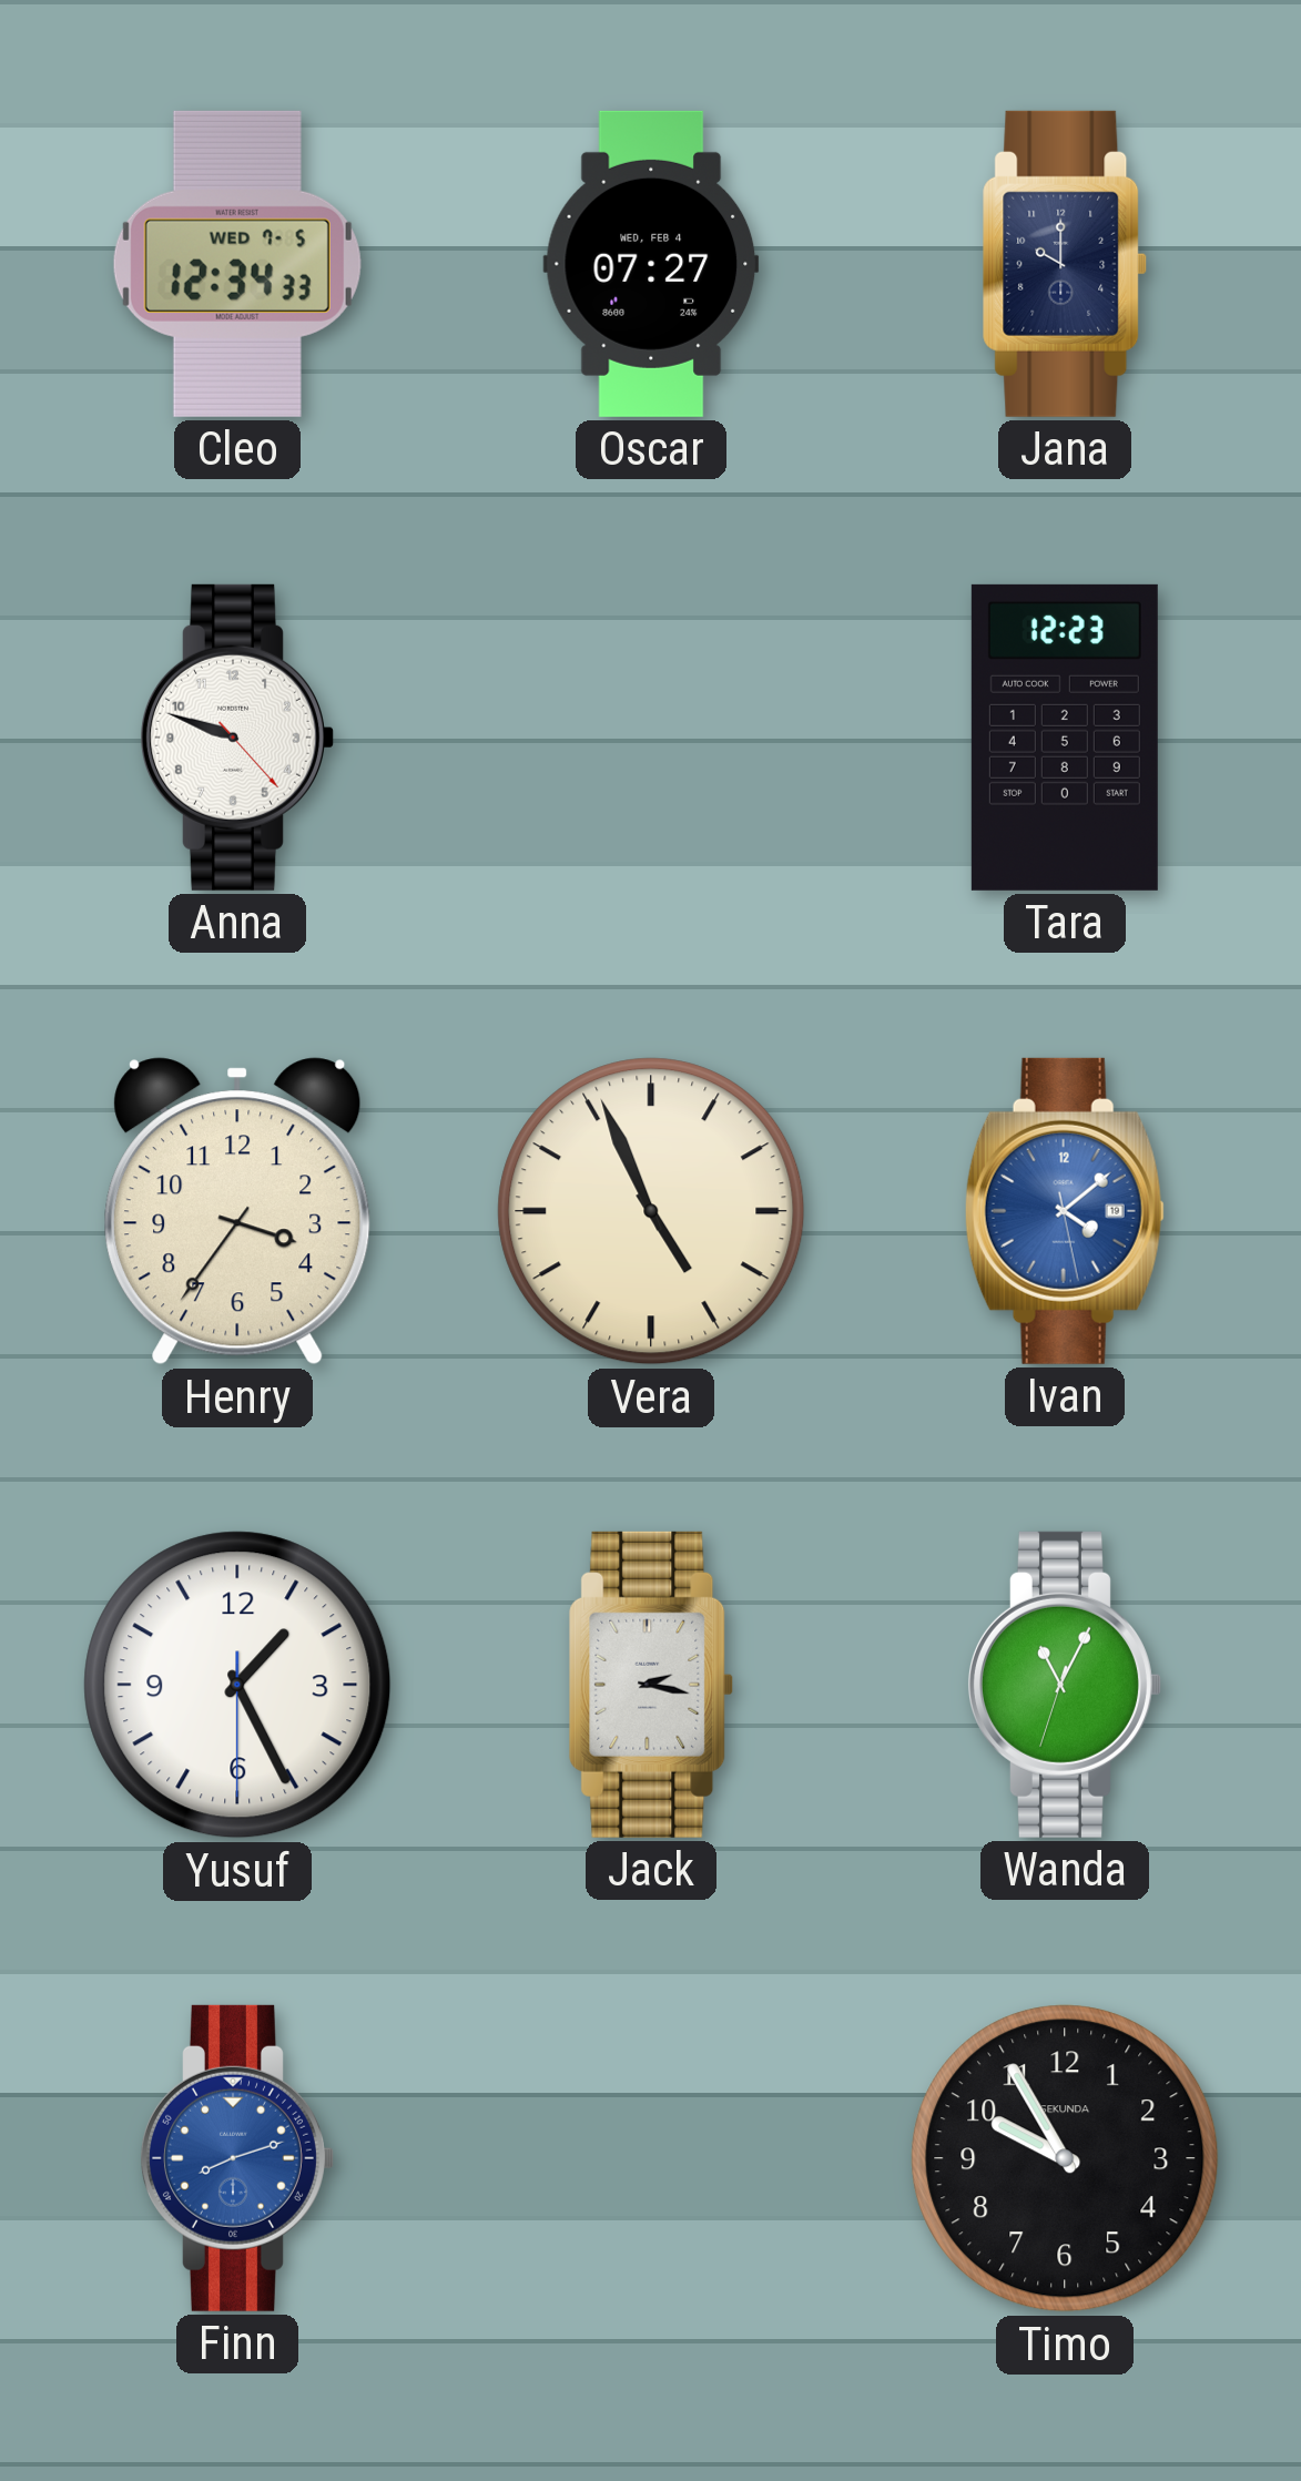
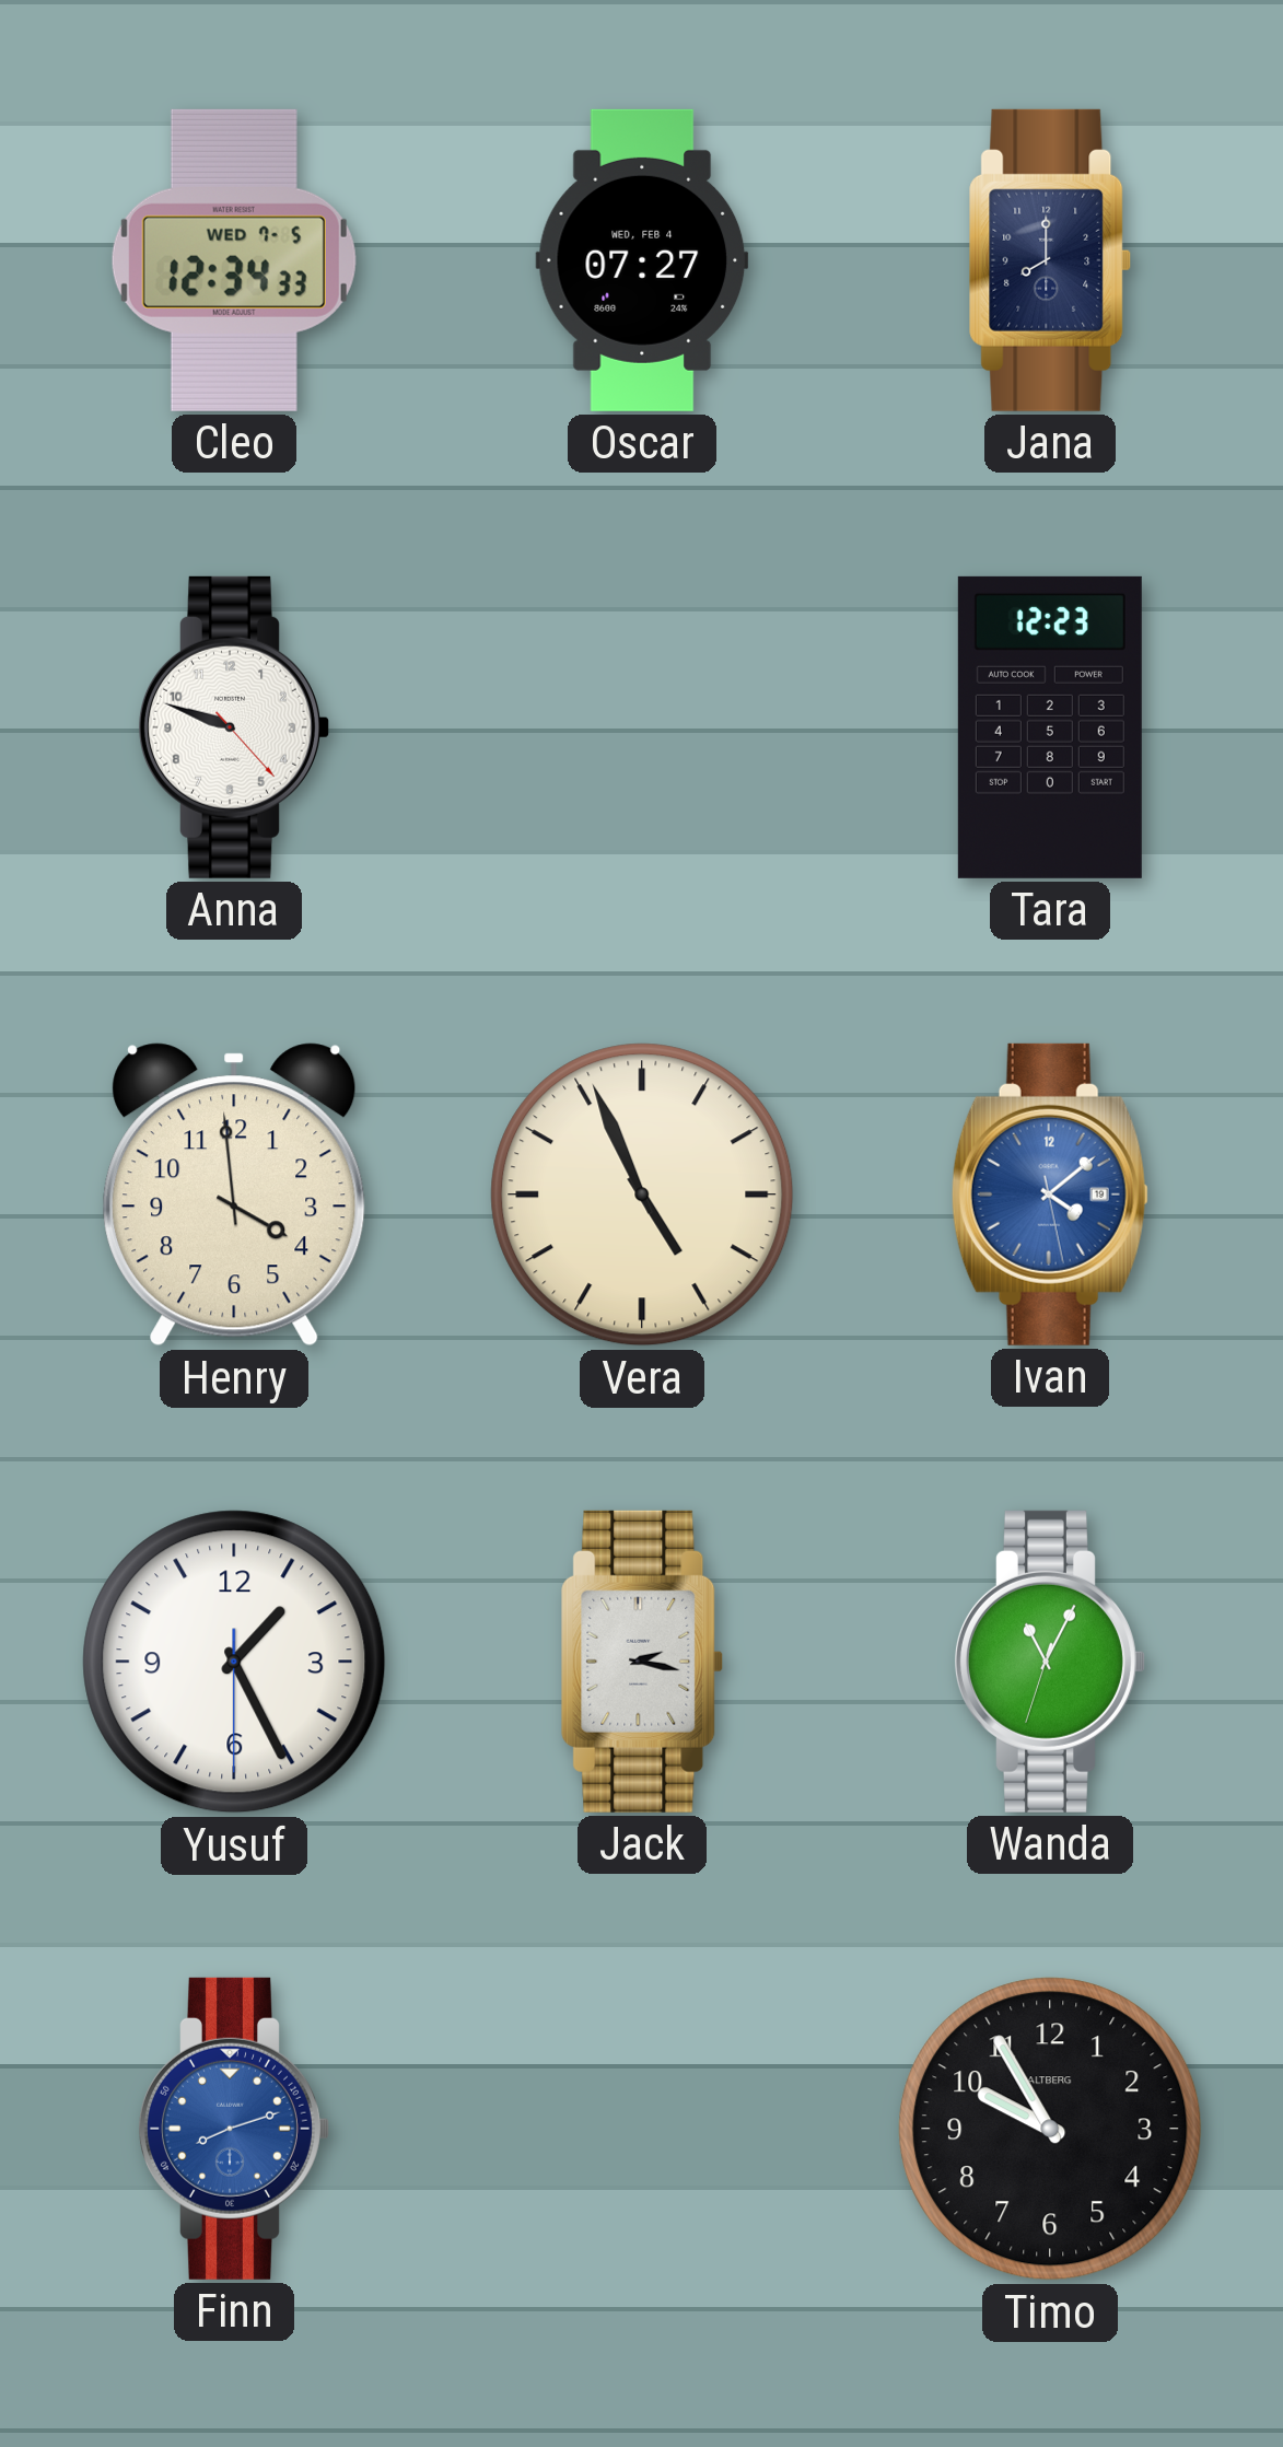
Jana: 10:00 -> 8:00 (1050, 260)
Henry: 3:36 -> 3:59 (234, 1195)
Timo brand: SEKUNDA -> ALTBERG (1050, 2129)
